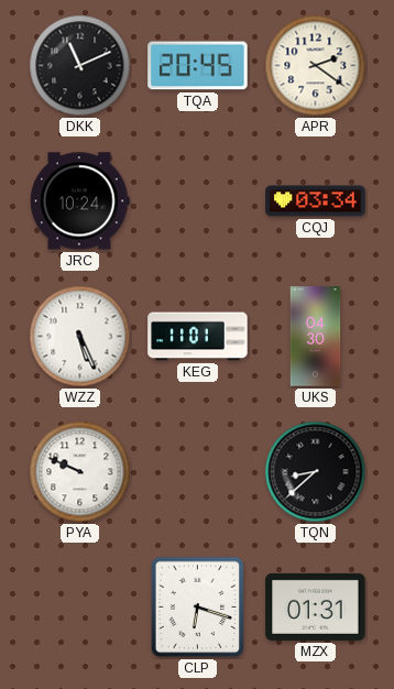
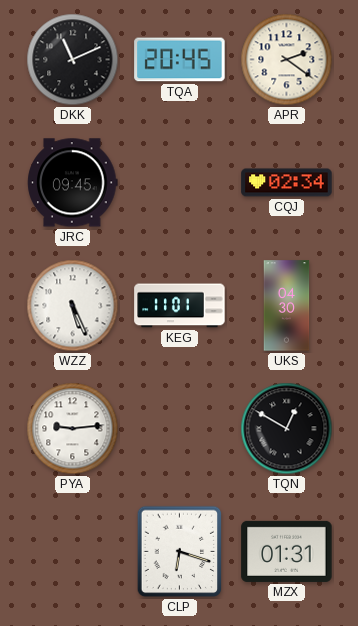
JRC: 10:24 -> 09:45 (73, 183)
CQJ: 03:34 -> 02:34 (287, 183)
PYA: 9:49 -> 9:14 (73, 429)
TQN: 8:38 -> 12:50 (287, 429)
